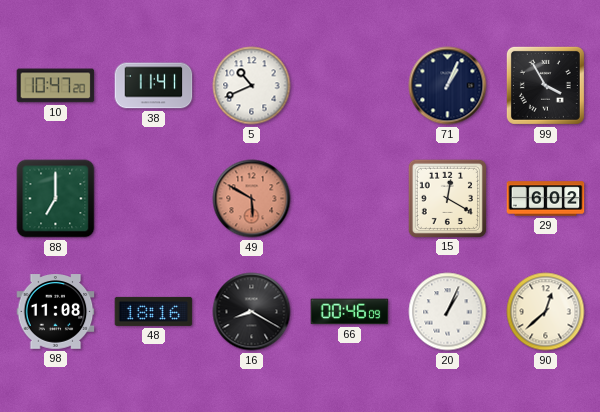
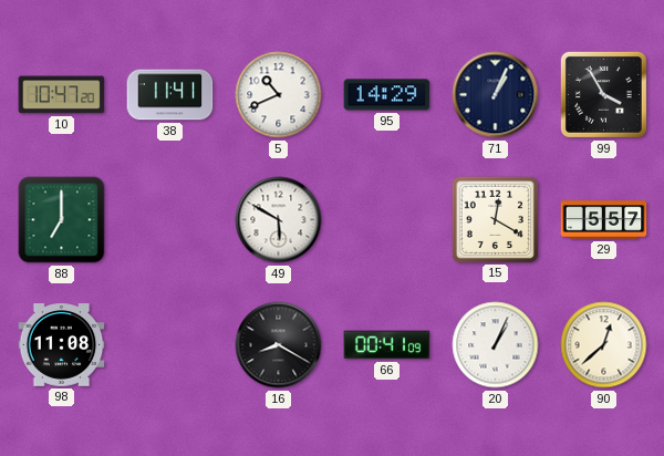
95: none -> 14:29 (387, 95)
49 dial: salmon -> white (279, 220)
29: 6:02 -> 5:57 (604, 220)
48: 18:16 -> none (154, 311)
66: 00:46 -> 00:41 (387, 345)
